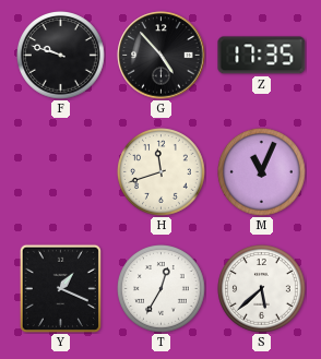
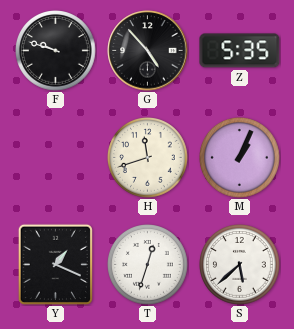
Z: 17:35 -> 5:35 (240, 51)
M: 11:04 -> 1:04 (240, 158)
T: 12:35 -> 12:33 (148, 265)
